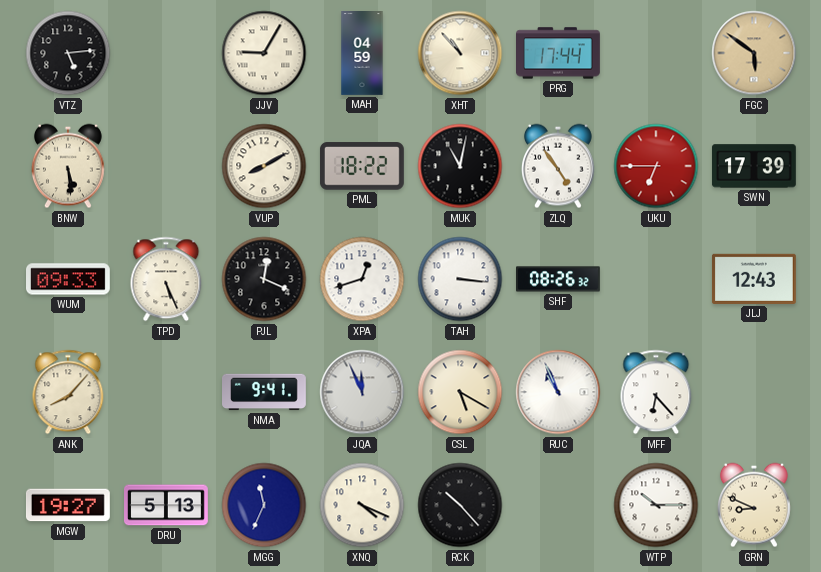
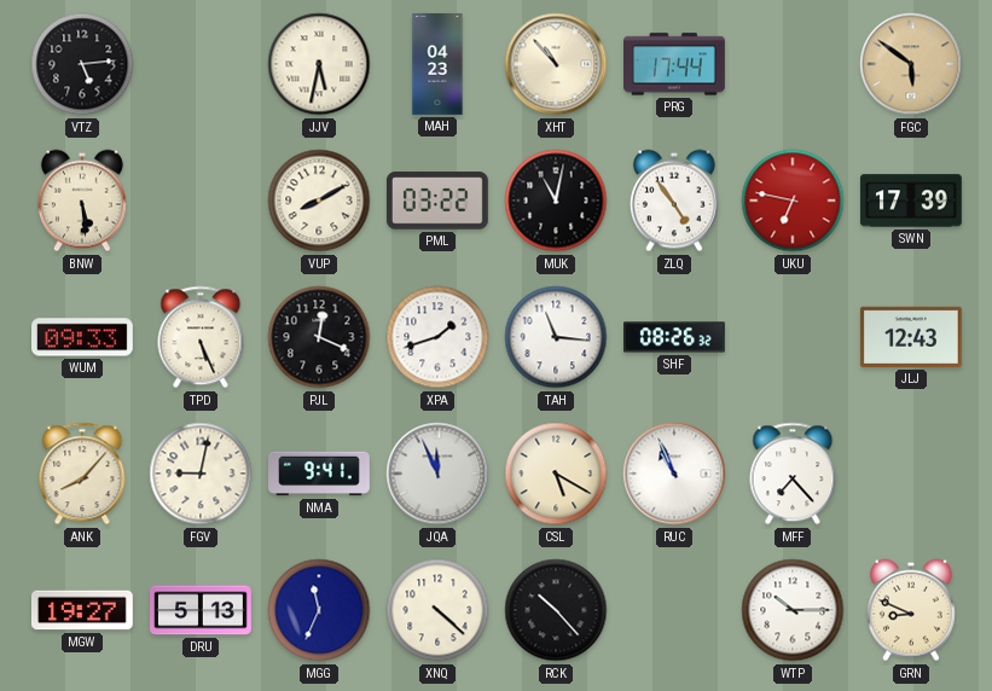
JJV: 9:05 -> 5:32 (319, 64)
MAH: 04:59 -> 04:23 (437, 65)
PML: 18:22 -> 03:22 (437, 201)
UKU: 6:45 -> 6:47 (793, 201)
XPA: 12:42 -> 1:42 (437, 337)
TAH: 3:16 -> 11:16 (556, 337)
FGV: none -> 9:02 (201, 474)
MFF: 6:23 -> 7:23 (793, 474)
XNQ: 4:19 -> 4:22 (437, 610)
